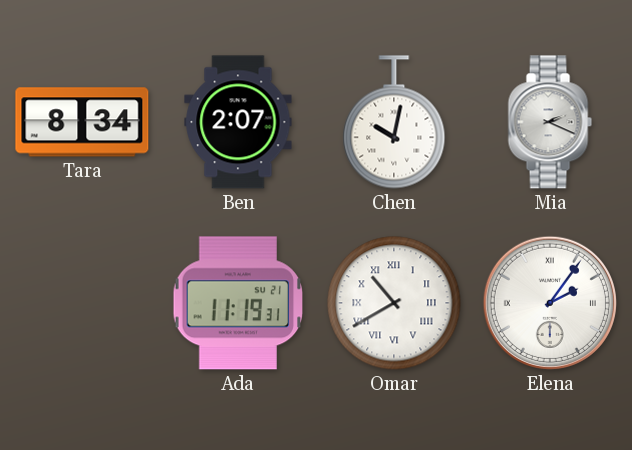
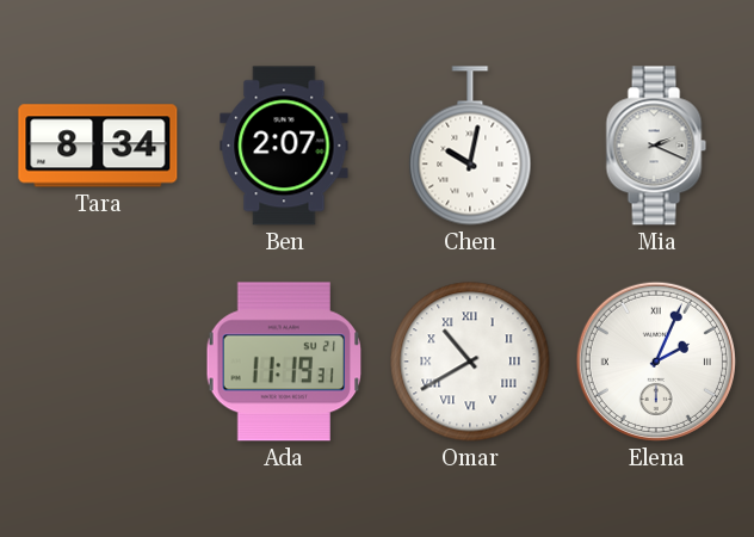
Elena: 2:06 -> 2:04 (656, 362)
